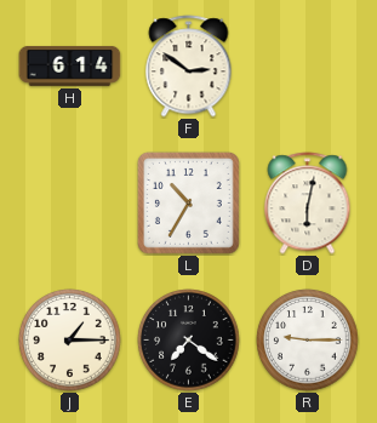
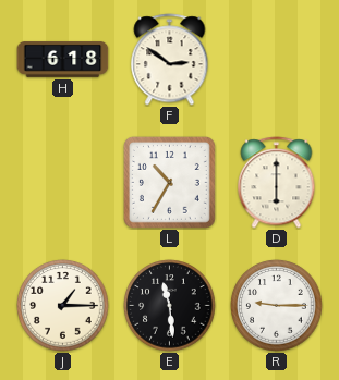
H: 6:14 -> 6:18 (63, 59)
D: 6:02 -> 6:00 (277, 183)
E: 7:21 -> 11:29 (170, 306)
